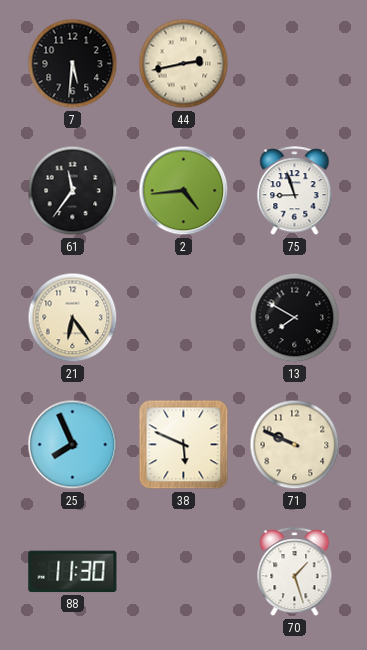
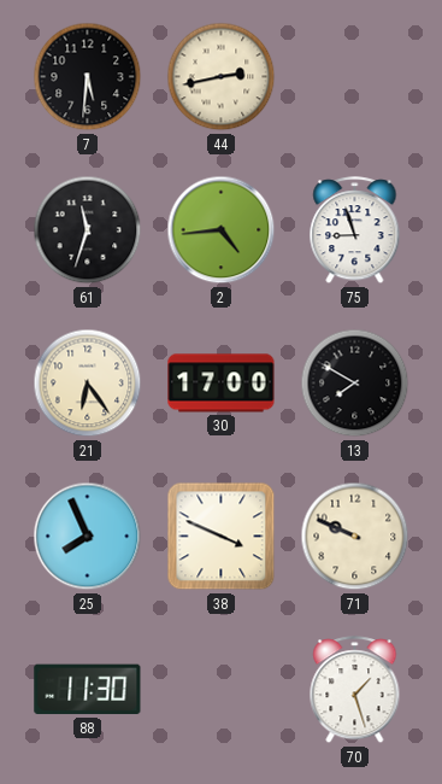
61: 11:36 -> 11:33 (88, 230)
30: none -> 17:00 (222, 384)
38: 5:49 -> 3:49 (222, 537)
